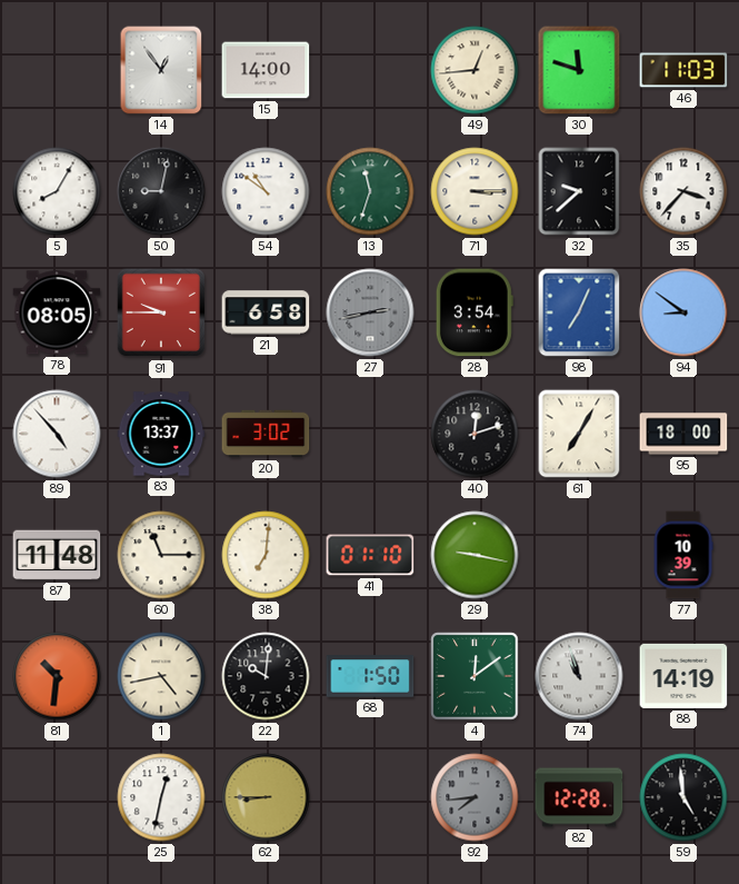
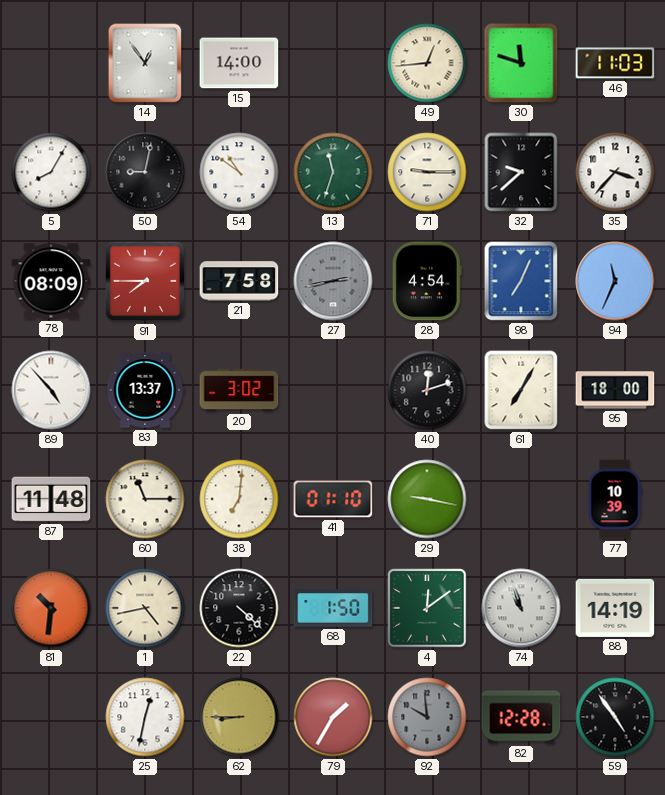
71: 3:15 -> 9:15 (427, 172)
78: 08:05 -> 08:09 (51, 281)
91: 9:45 -> 7:45 (145, 281)
21: 6:58 -> 7:58 (239, 281)
28: 3:54 -> 4:54 (427, 281)
94: 8:51 -> 11:34 (615, 281)
22: 10:01 -> 4:22 (239, 608)
79: none -> 1:35 (333, 717)
92: 7:44 -> 9:59 (427, 717)
59: 4:59 -> 4:54 (615, 717)
